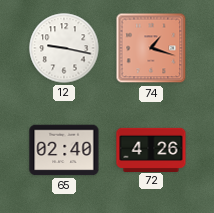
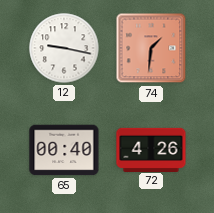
74: 1:18 -> 1:31 (151, 48)
65: 02:40 -> 00:40 (64, 150)
